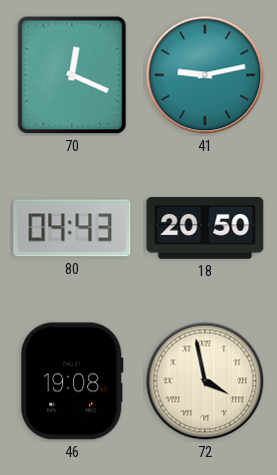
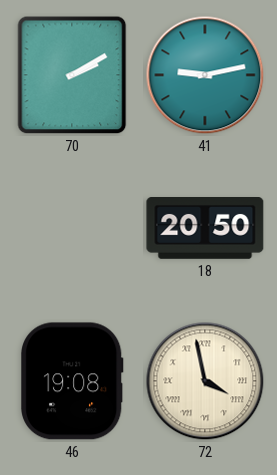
70: 12:19 -> 2:10 (72, 75)
80: 04:43 -> none (72, 228)
